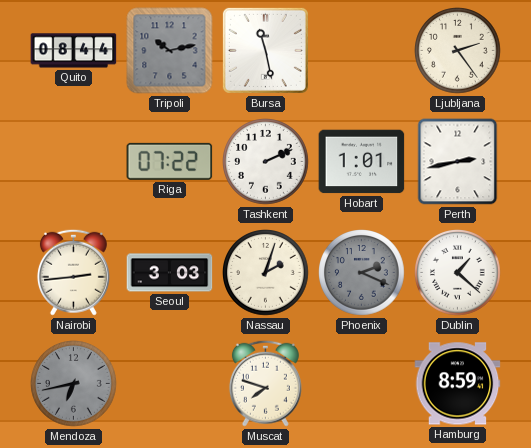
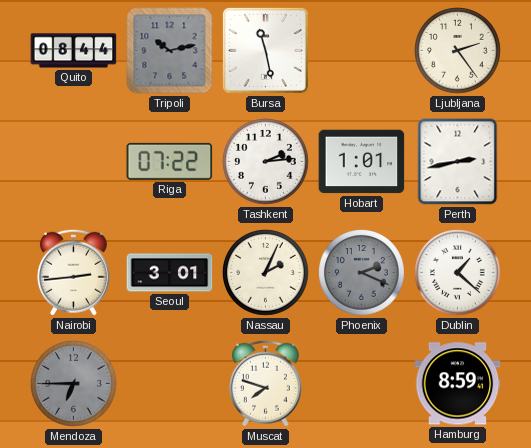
Tashkent: 2:11 -> 2:14 (266, 162)
Seoul: 3:03 -> 3:01 (170, 273)
Nassau: 2:03 -> 2:04 (266, 273)
Mendoza: 6:43 -> 6:45 (74, 384)
